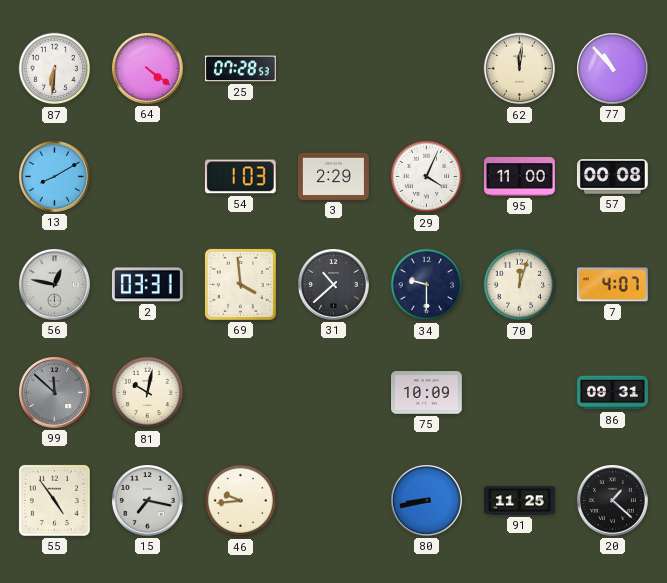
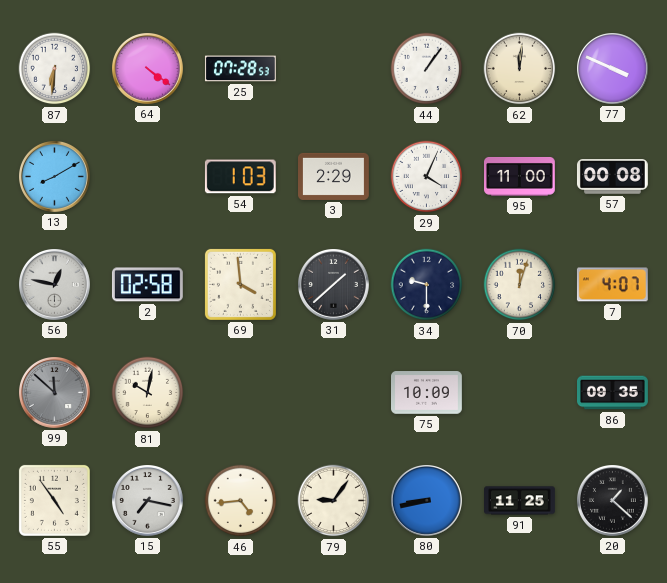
44: none -> 1:06 (427, 69)
77: 10:53 -> 3:49 (613, 69)
2: 03:31 -> 02:58 (147, 285)
31: 10:38 -> 1:38 (334, 285)
86: 09:31 -> 09:35 (613, 393)
46: 9:44 -> 4:44 (241, 501)
79: none -> 9:06 (334, 501)
